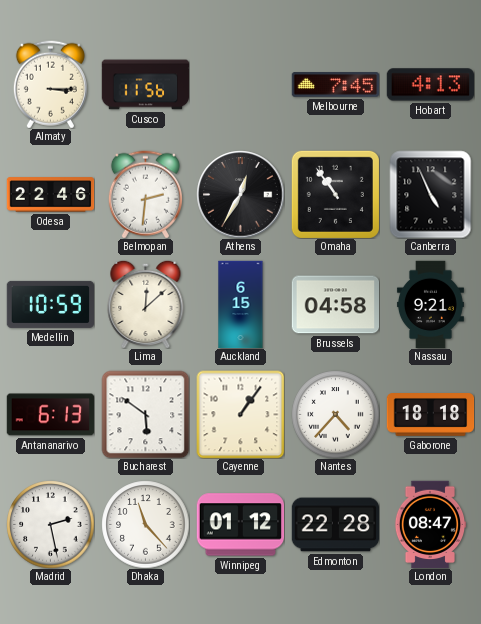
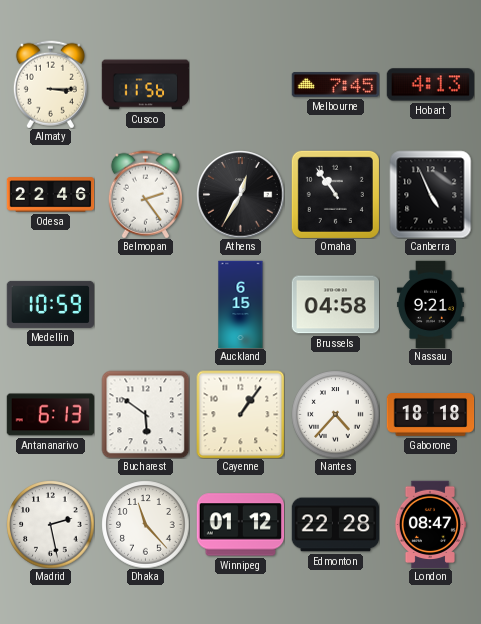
Belmopan: 2:31 -> 2:24 (145, 194)
Lima: 12:08 -> none (146, 304)
